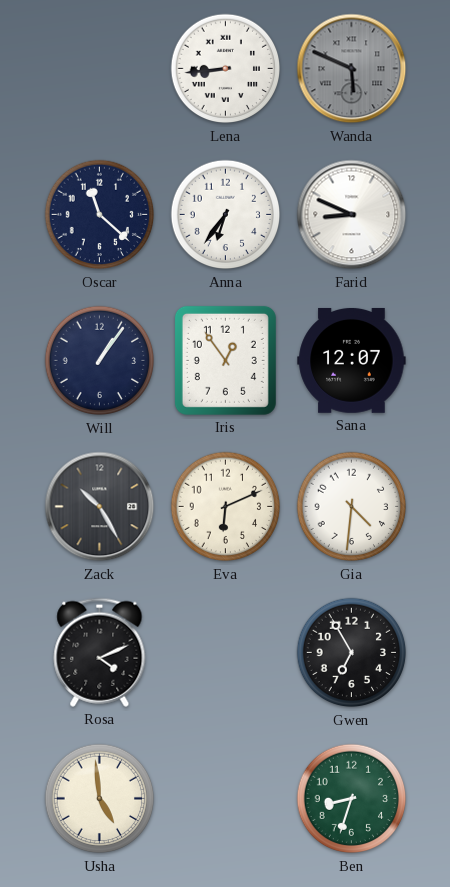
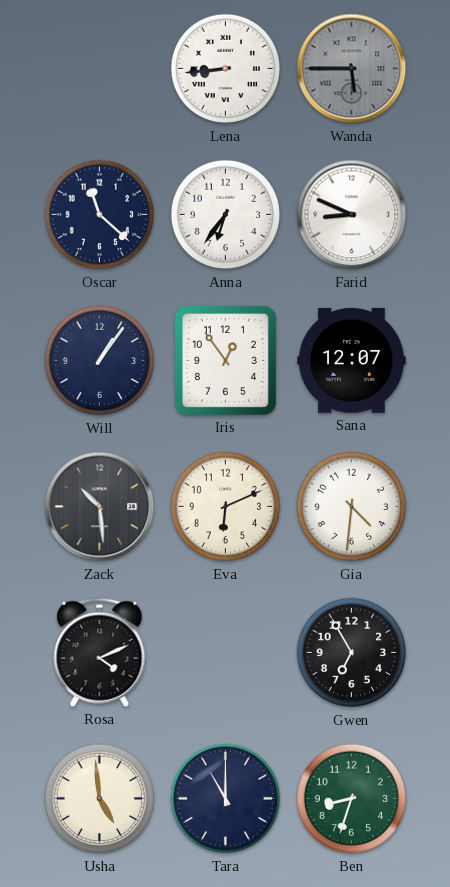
Wanda: 5:49 -> 5:45 (352, 69)
Zack: 10:25 -> 10:29 (100, 507)
Tara: none -> 11:00 (226, 799)
